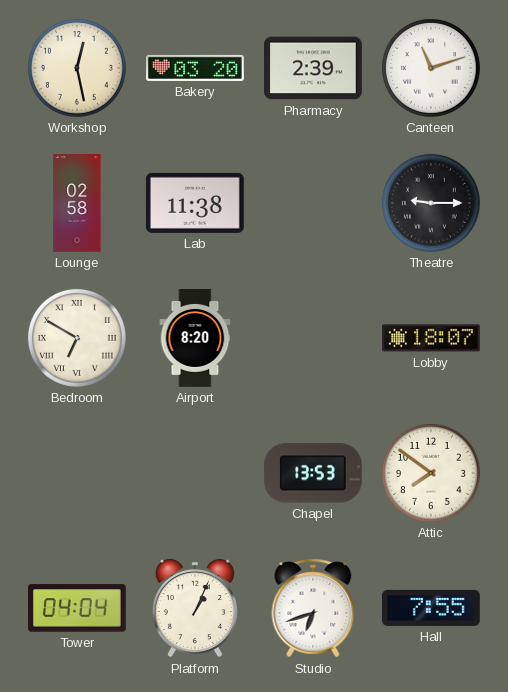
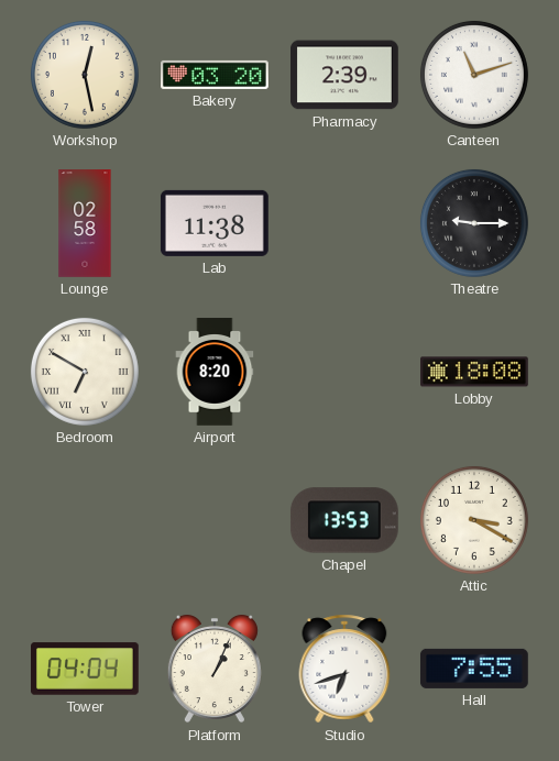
Lobby: 18:07 -> 18:08 (475, 372)
Attic: 7:51 -> 3:20 (474, 520)
